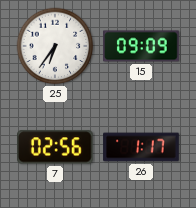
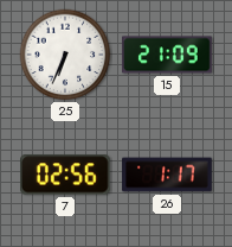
25: 6:36 -> 6:34 (65, 55)
15: 09:09 -> 21:09 (167, 55)
